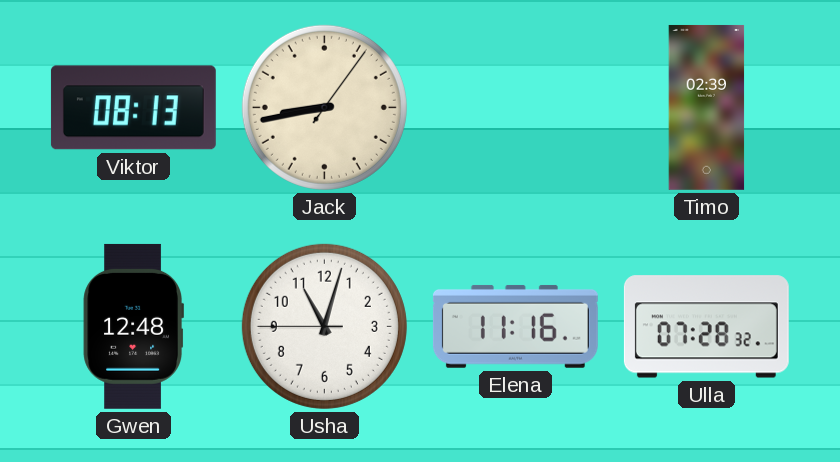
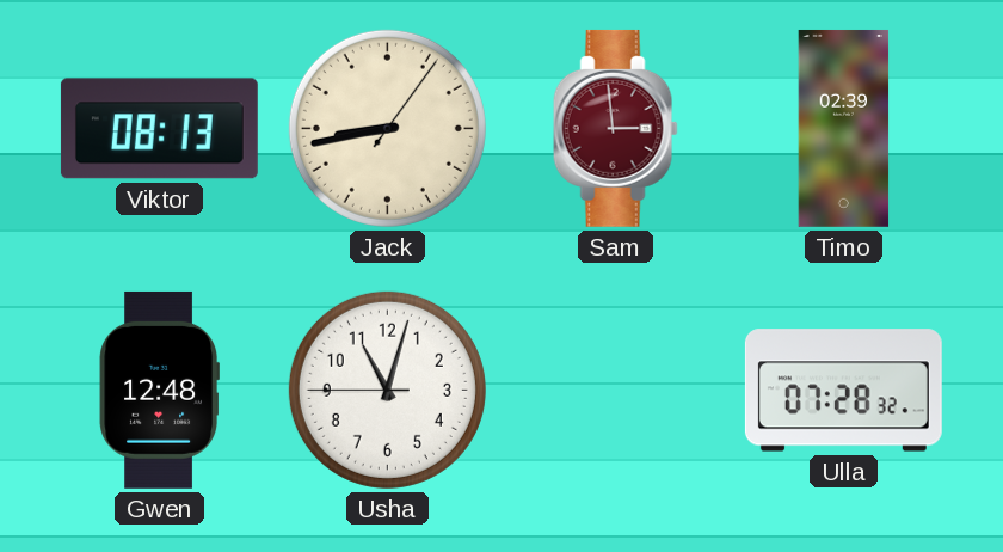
Sam: none -> 2:59 (615, 128)
Elena: 11:16 -> none (515, 326)
